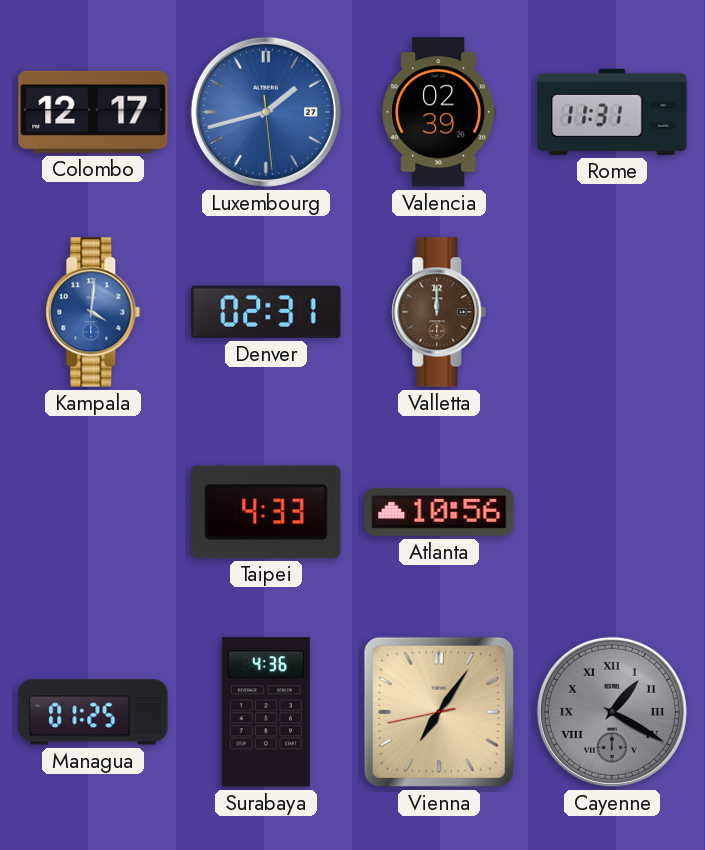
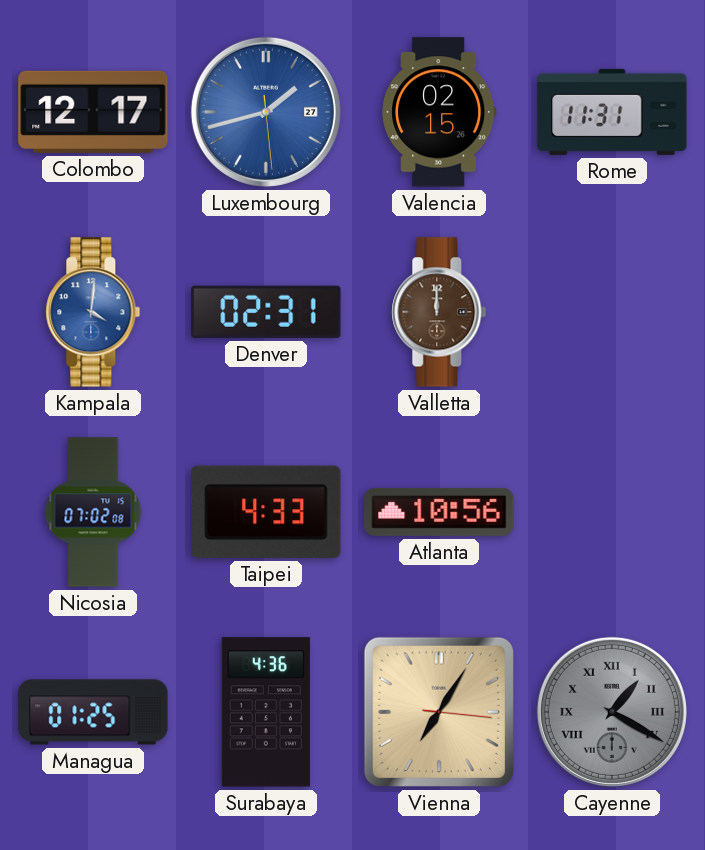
Valencia: 02:39 -> 02:15 (439, 112)
Nicosia: none -> 07:02 (93, 512)
Vienna: 7:05:43 -> 7:05:16 (439, 712)
